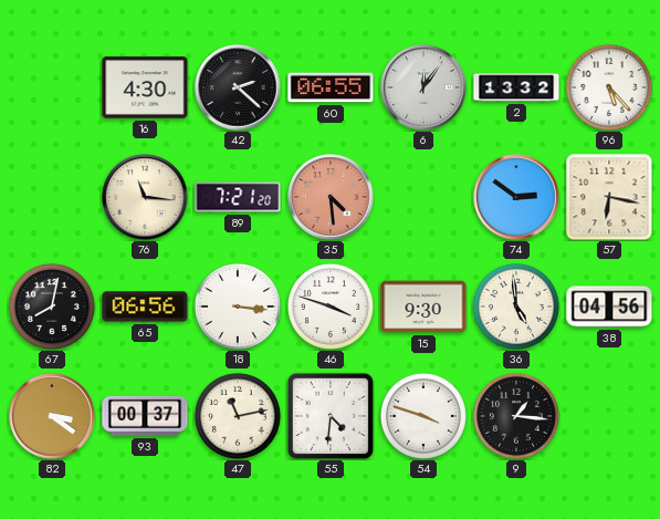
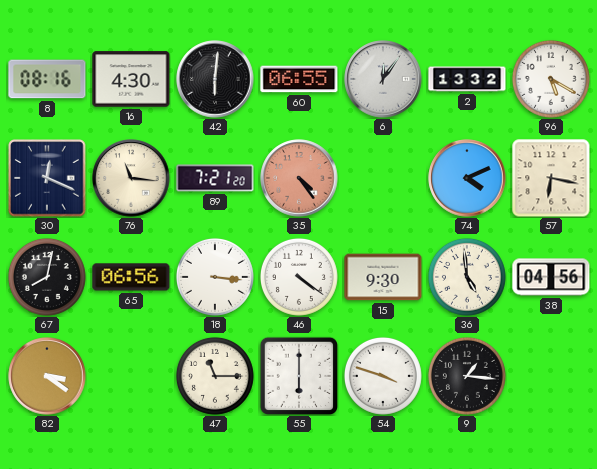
8: none -> 08:16 (47, 79)
42: 2:22 -> 6:01 (215, 79)
96: 5:23 -> 5:20 (551, 79)
30: none -> 12:19 (47, 178)
35: 4:29 -> 4:24 (299, 178)
74: 2:51 -> 4:11 (467, 178)
46: 3:48 -> 4:21 (299, 277)
93: 00:37 -> none (145, 416)
47: 11:13 -> 11:15 (215, 376)
55: 4:31 -> 6:00 (299, 376)
